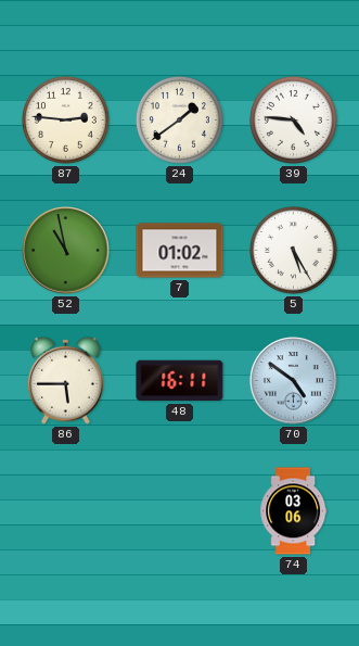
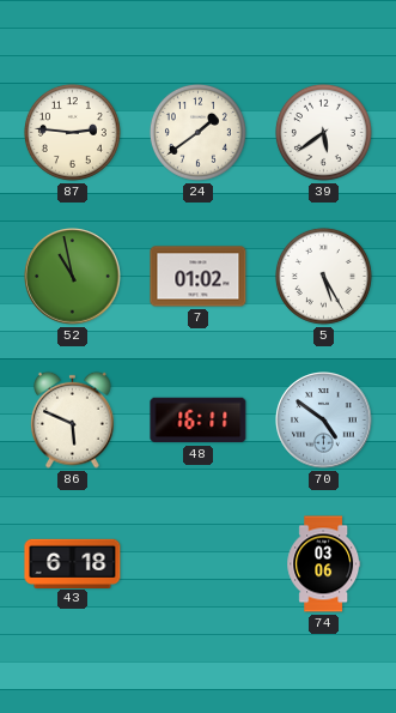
39: 4:46 -> 5:39 (323, 132)
86: 5:45 -> 5:49 (73, 419)
43: none -> 6:18 (73, 563)
